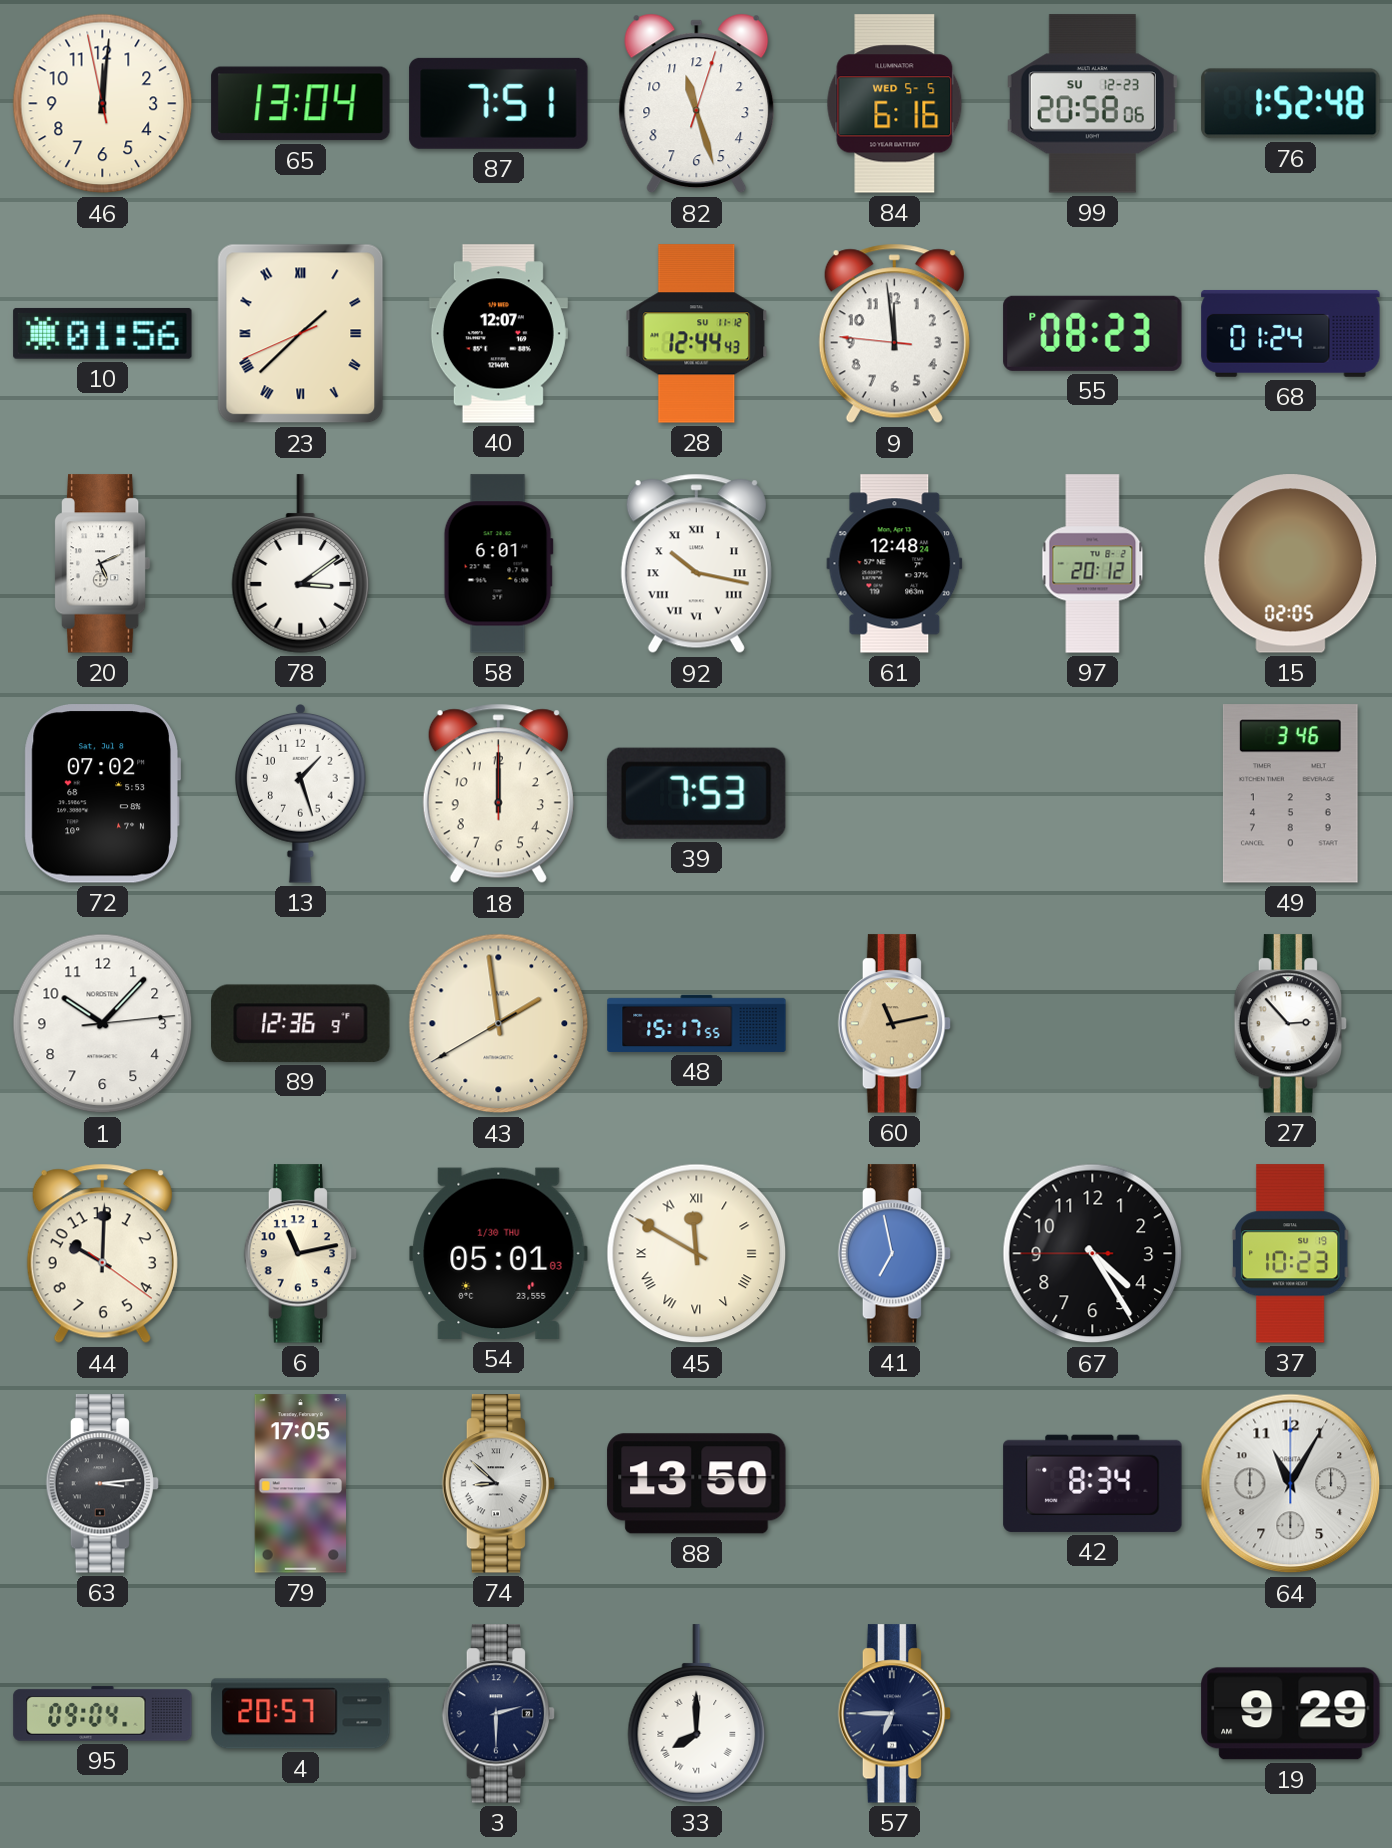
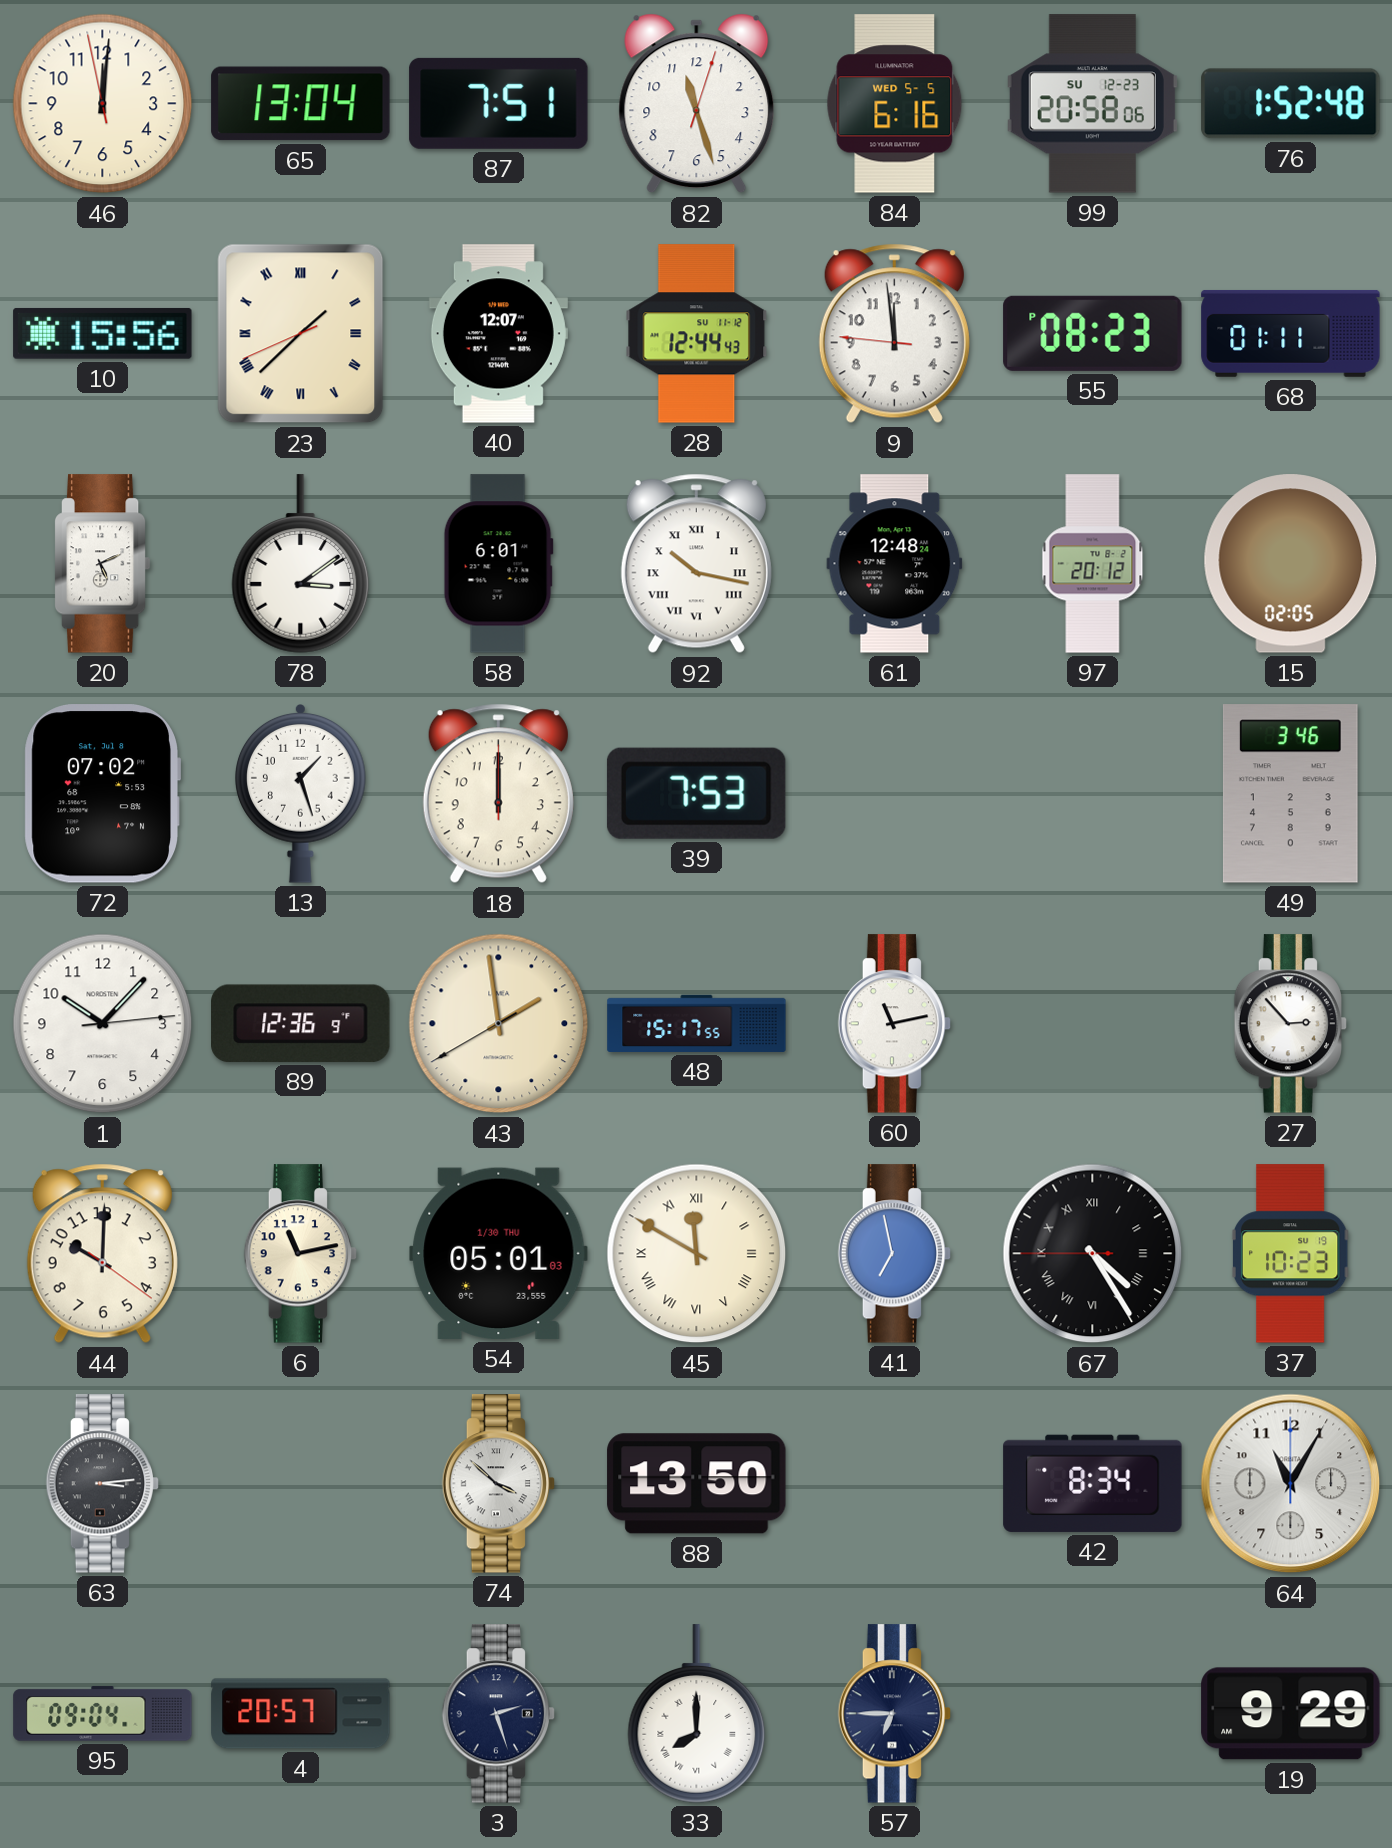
10: 01:56 -> 15:56 (103, 333)
68: 01:24 -> 01:11 (1291, 333)
60 dial: champagne -> white (895, 1024)
67 numerals: Arabic -> Roman (1093, 1254)
79: 17:05 -> none (301, 1484)
74: 8:52 -> 3:52 (499, 1484)
3: 2:30 -> 2:27 (499, 1714)
